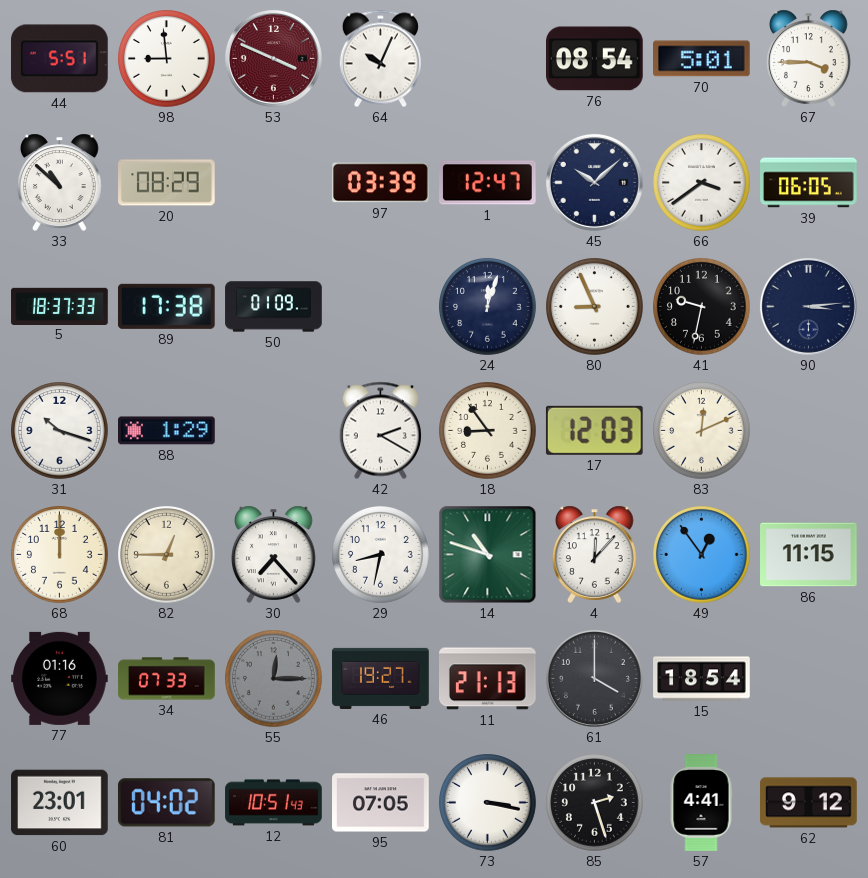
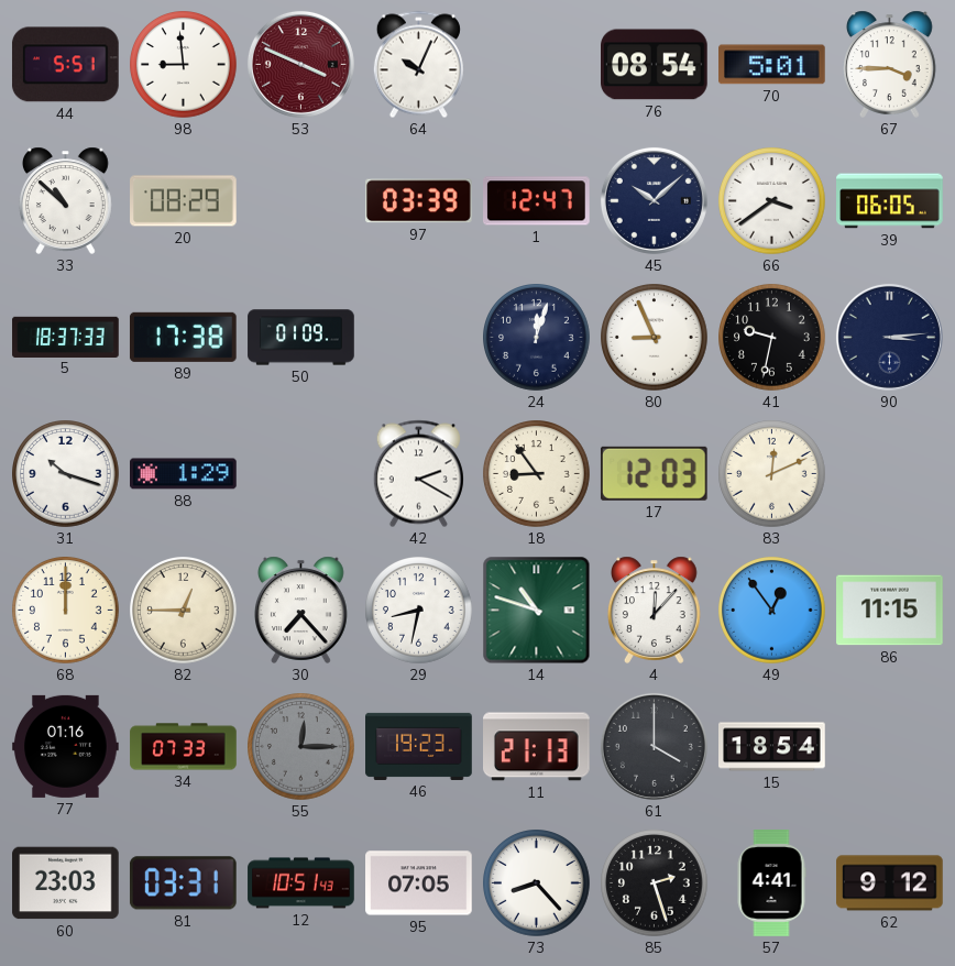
46: 19:27 -> 19:23 (419, 746)
60: 23:01 -> 23:03 (66, 883)
81: 04:02 -> 03:31 (183, 883)
73: 3:17 -> 8:23 (537, 883)
